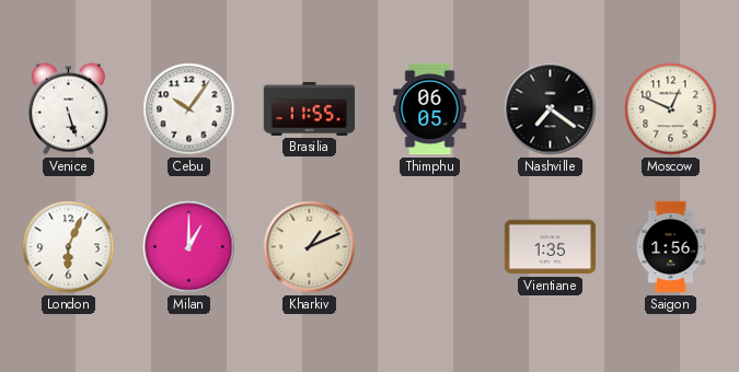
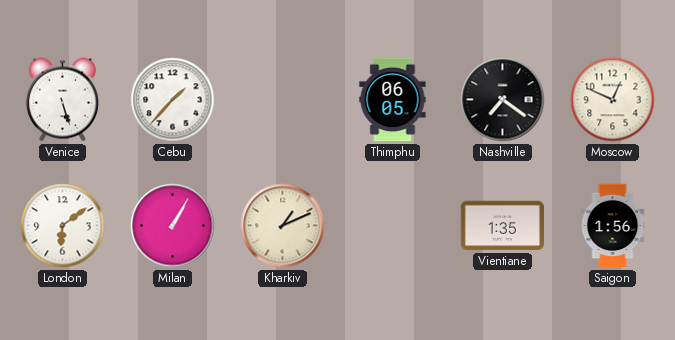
Cebu: 10:06 -> 1:37 (173, 100)
Brasilia: 11:55 -> none (310, 108)
London: 6:04 -> 6:09 (63, 226)
Milan: 1:00 -> 1:05 (173, 226)
